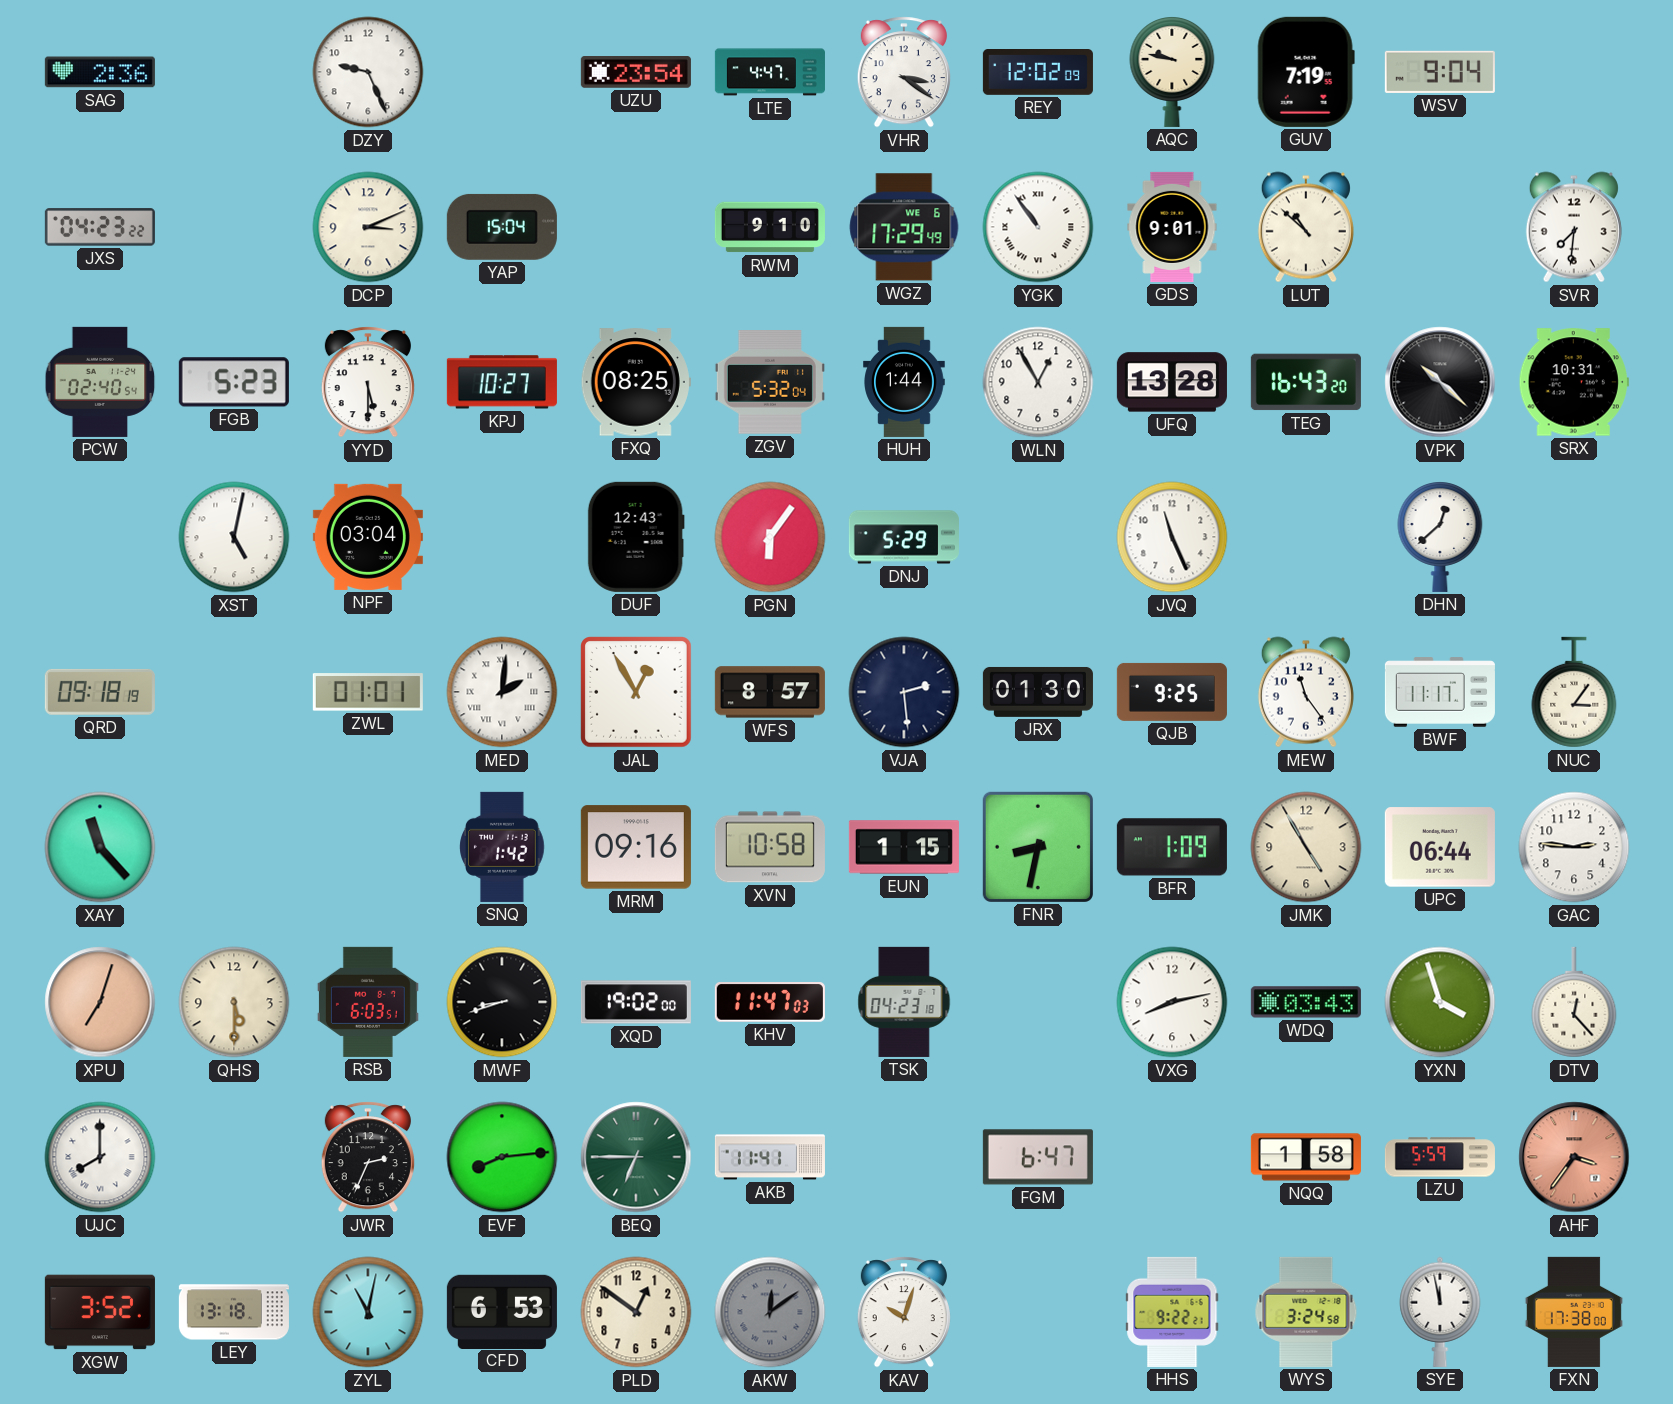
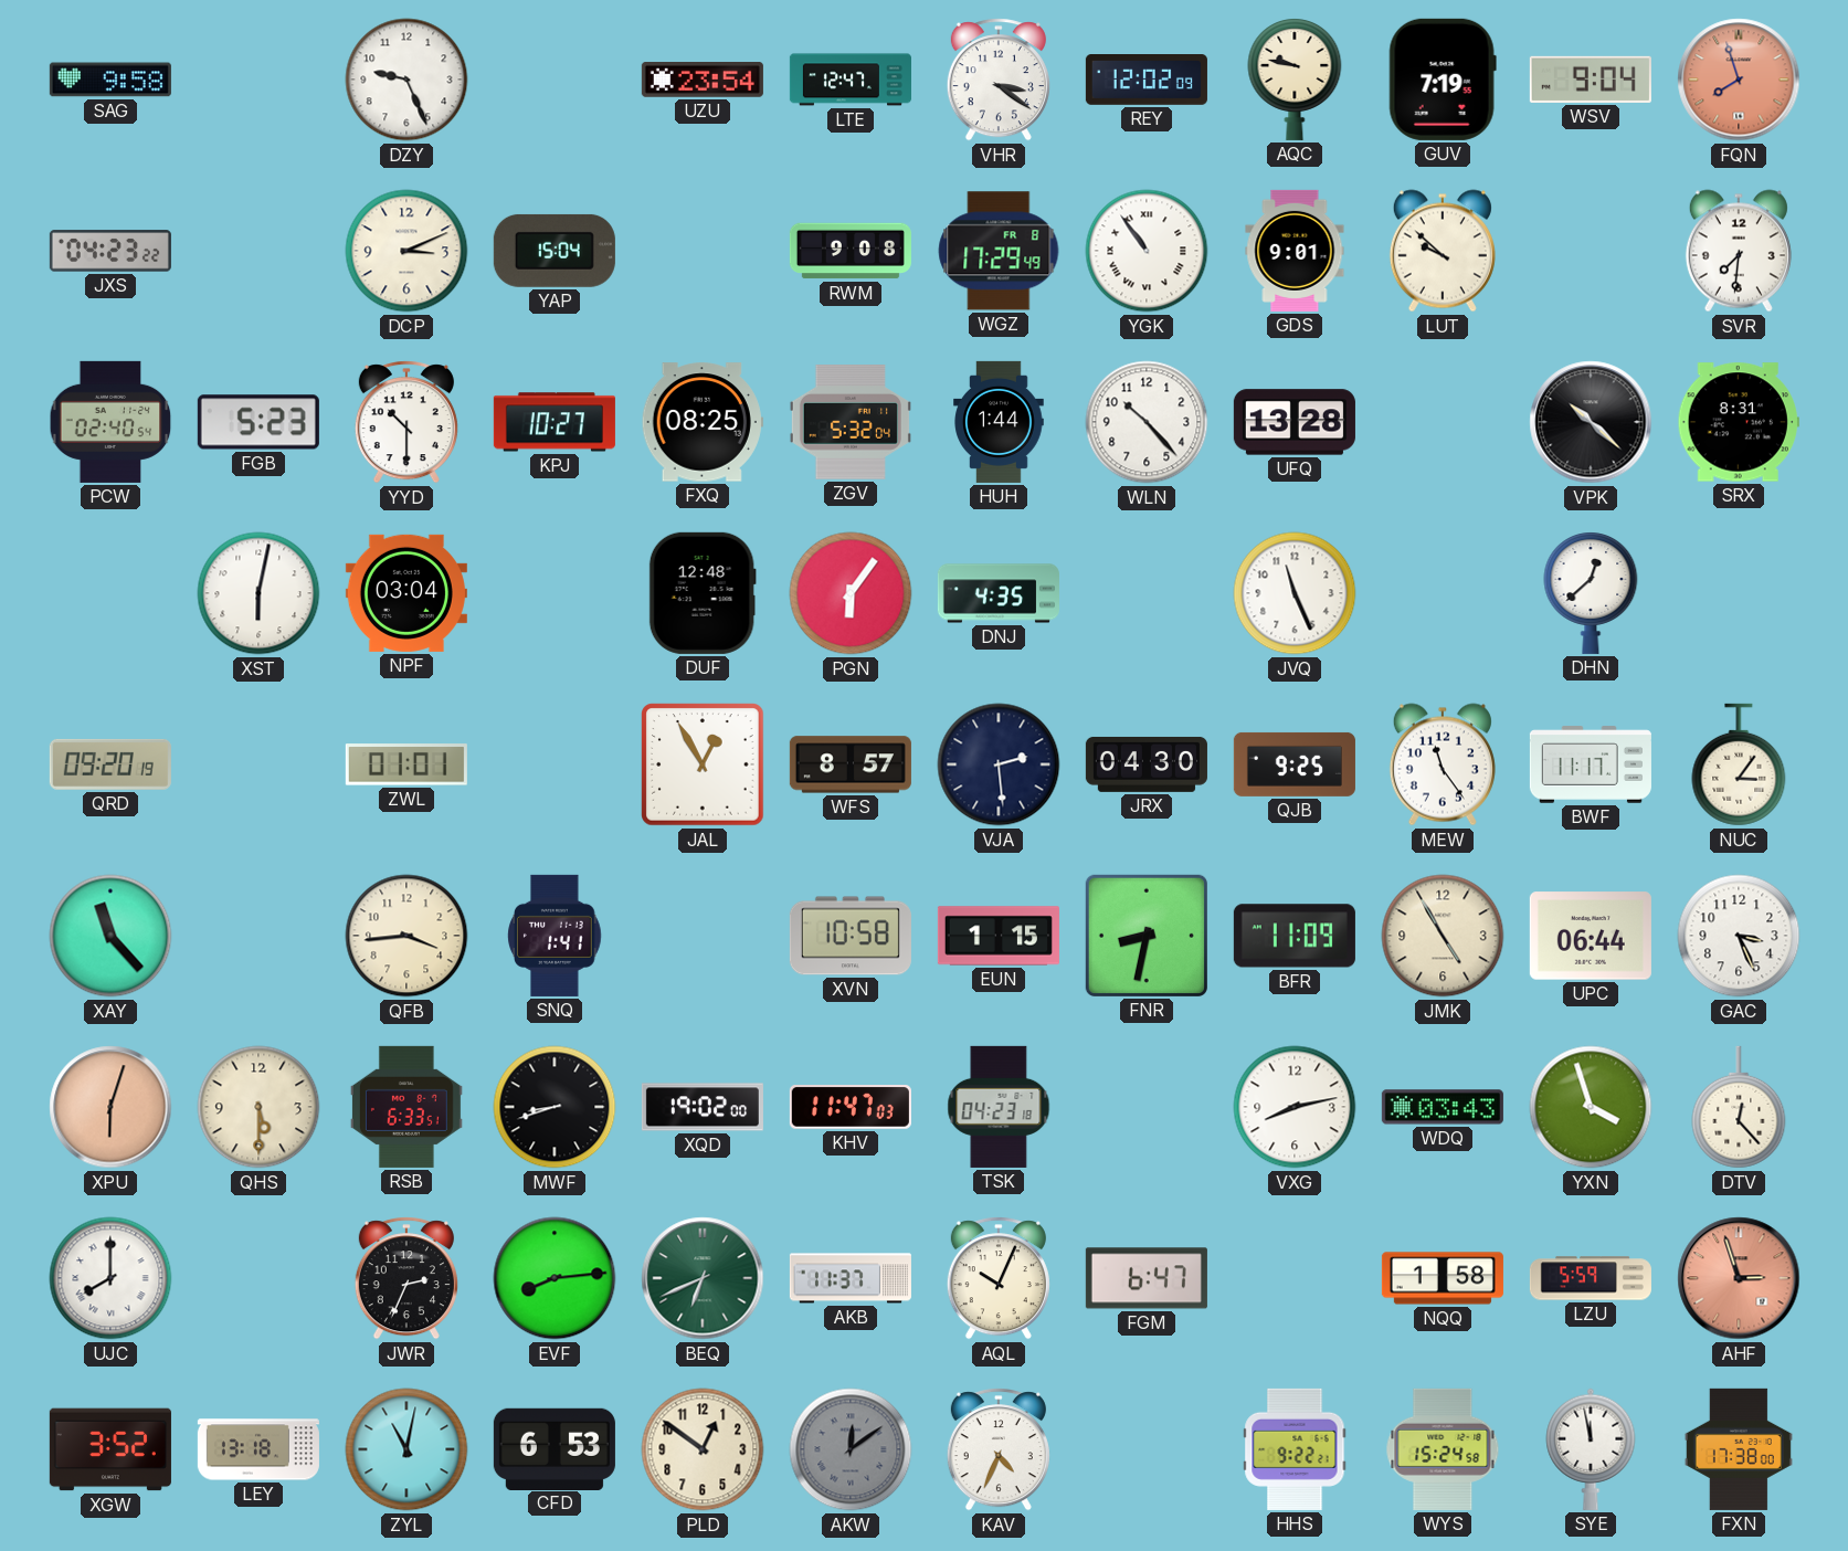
SAG: 2:36 -> 9:58 (110, 80)
LTE: 4:47 -> 12:47 (851, 80)
FQN: none -> 7:57 (1739, 80)
RWM: 9:10 -> 9:08 (851, 251)
WGZ date: WE 6 -> FR 8 (999, 251)
LUT: 10:52 -> 9:52 (1443, 251)
YYD: 5:30 -> 10:30 (406, 422)
WLN: 12:55 -> 10:23 (1147, 422)
TEG: 16:43 -> none (1306, 382)
SRX: 10:31 -> 8:31 (1739, 422)
XST: 5:02 -> 6:02 (258, 593)
DUF: 12:43 -> 12:48 (703, 593)
DNJ: 5:29 -> 4:35 (999, 593)
QRD: 09:18 -> 09:20 (110, 764)
MED: 2:01 -> none (502, 692)
JRX: 01:30 -> 04:30 (1147, 764)
QFB: none -> 3:44 (406, 936)
SNQ: 1:42 -> 1:41 (555, 936)
MRM: 09:16 -> none (636, 847)
BFR: 1:09 -> 11:09 (1295, 936)
GAC: 2:46 -> 3:26 (1739, 936)
XPU: 7:03 -> 6:03 (110, 1107)
RSB: 6:03 -> 6:33 (406, 1107)
BEQ: 6:45 -> 6:41 (703, 1278)
AKB: 11:41 -> 11:37 (851, 1278)
AQL: none -> 10:04 (999, 1278)
AHF: 3:36 -> 2:57 (1739, 1278)
KAV: 10:03 -> 4:34 (999, 1449)
WYS: 3:24 -> 15:24 (1443, 1449)
